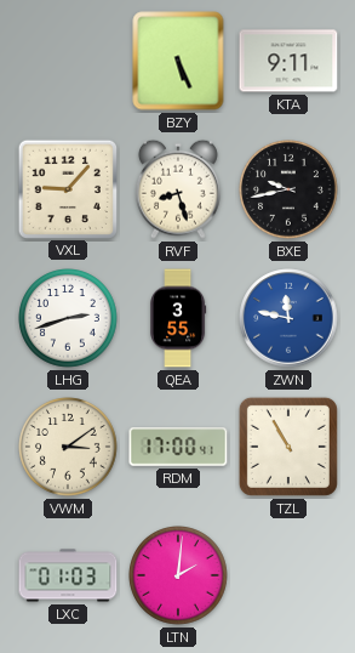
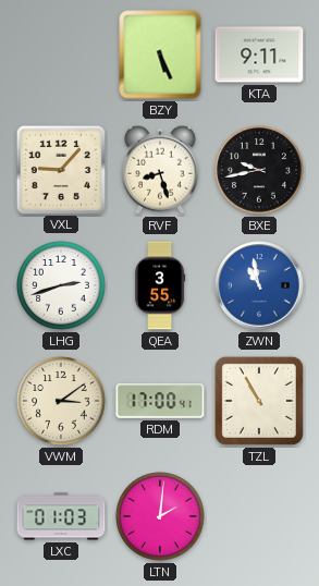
ZWN: 11:47 -> 10:58 (259, 285)
